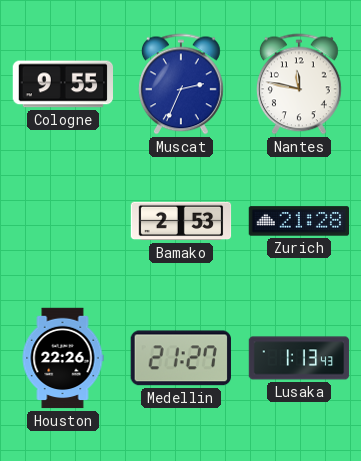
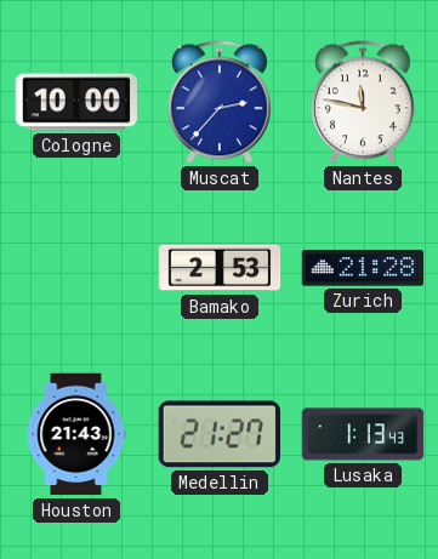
Cologne: 9:55 -> 10:00 (76, 102)
Muscat: 2:34 -> 2:37 (220, 102)
Houston: 22:26 -> 21:43 (76, 434)
